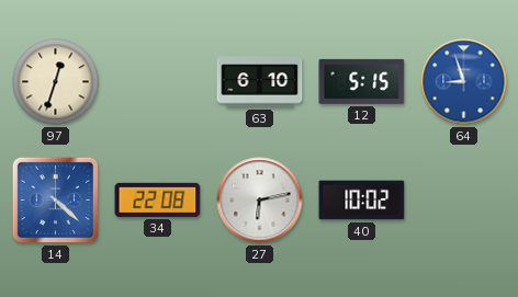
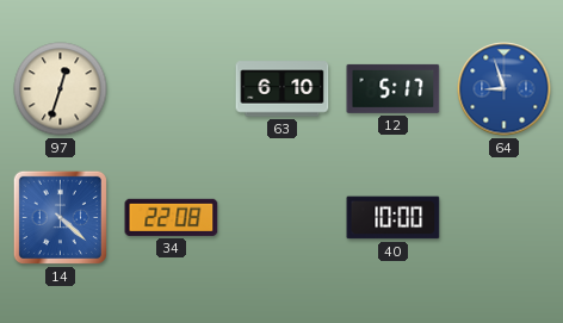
12: 5:15 -> 5:17 (394, 88)
27: 6:13 -> none (260, 201)
40: 10:02 -> 10:00 (394, 218)
